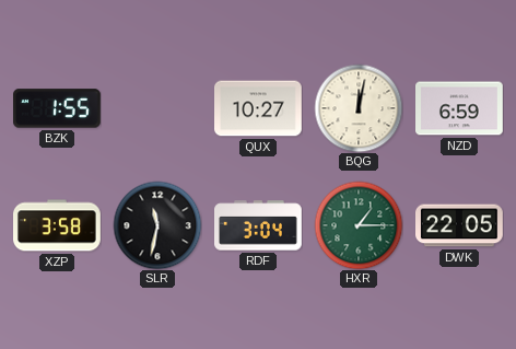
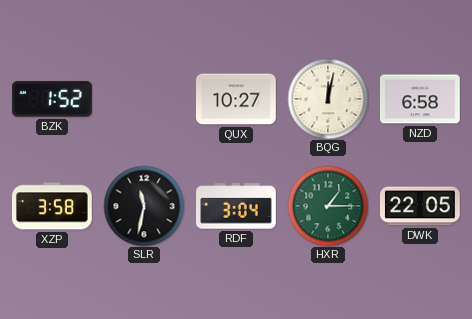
BZK: 1:55 -> 1:52 (53, 99)
NZD: 6:59 -> 6:58 (421, 99)
